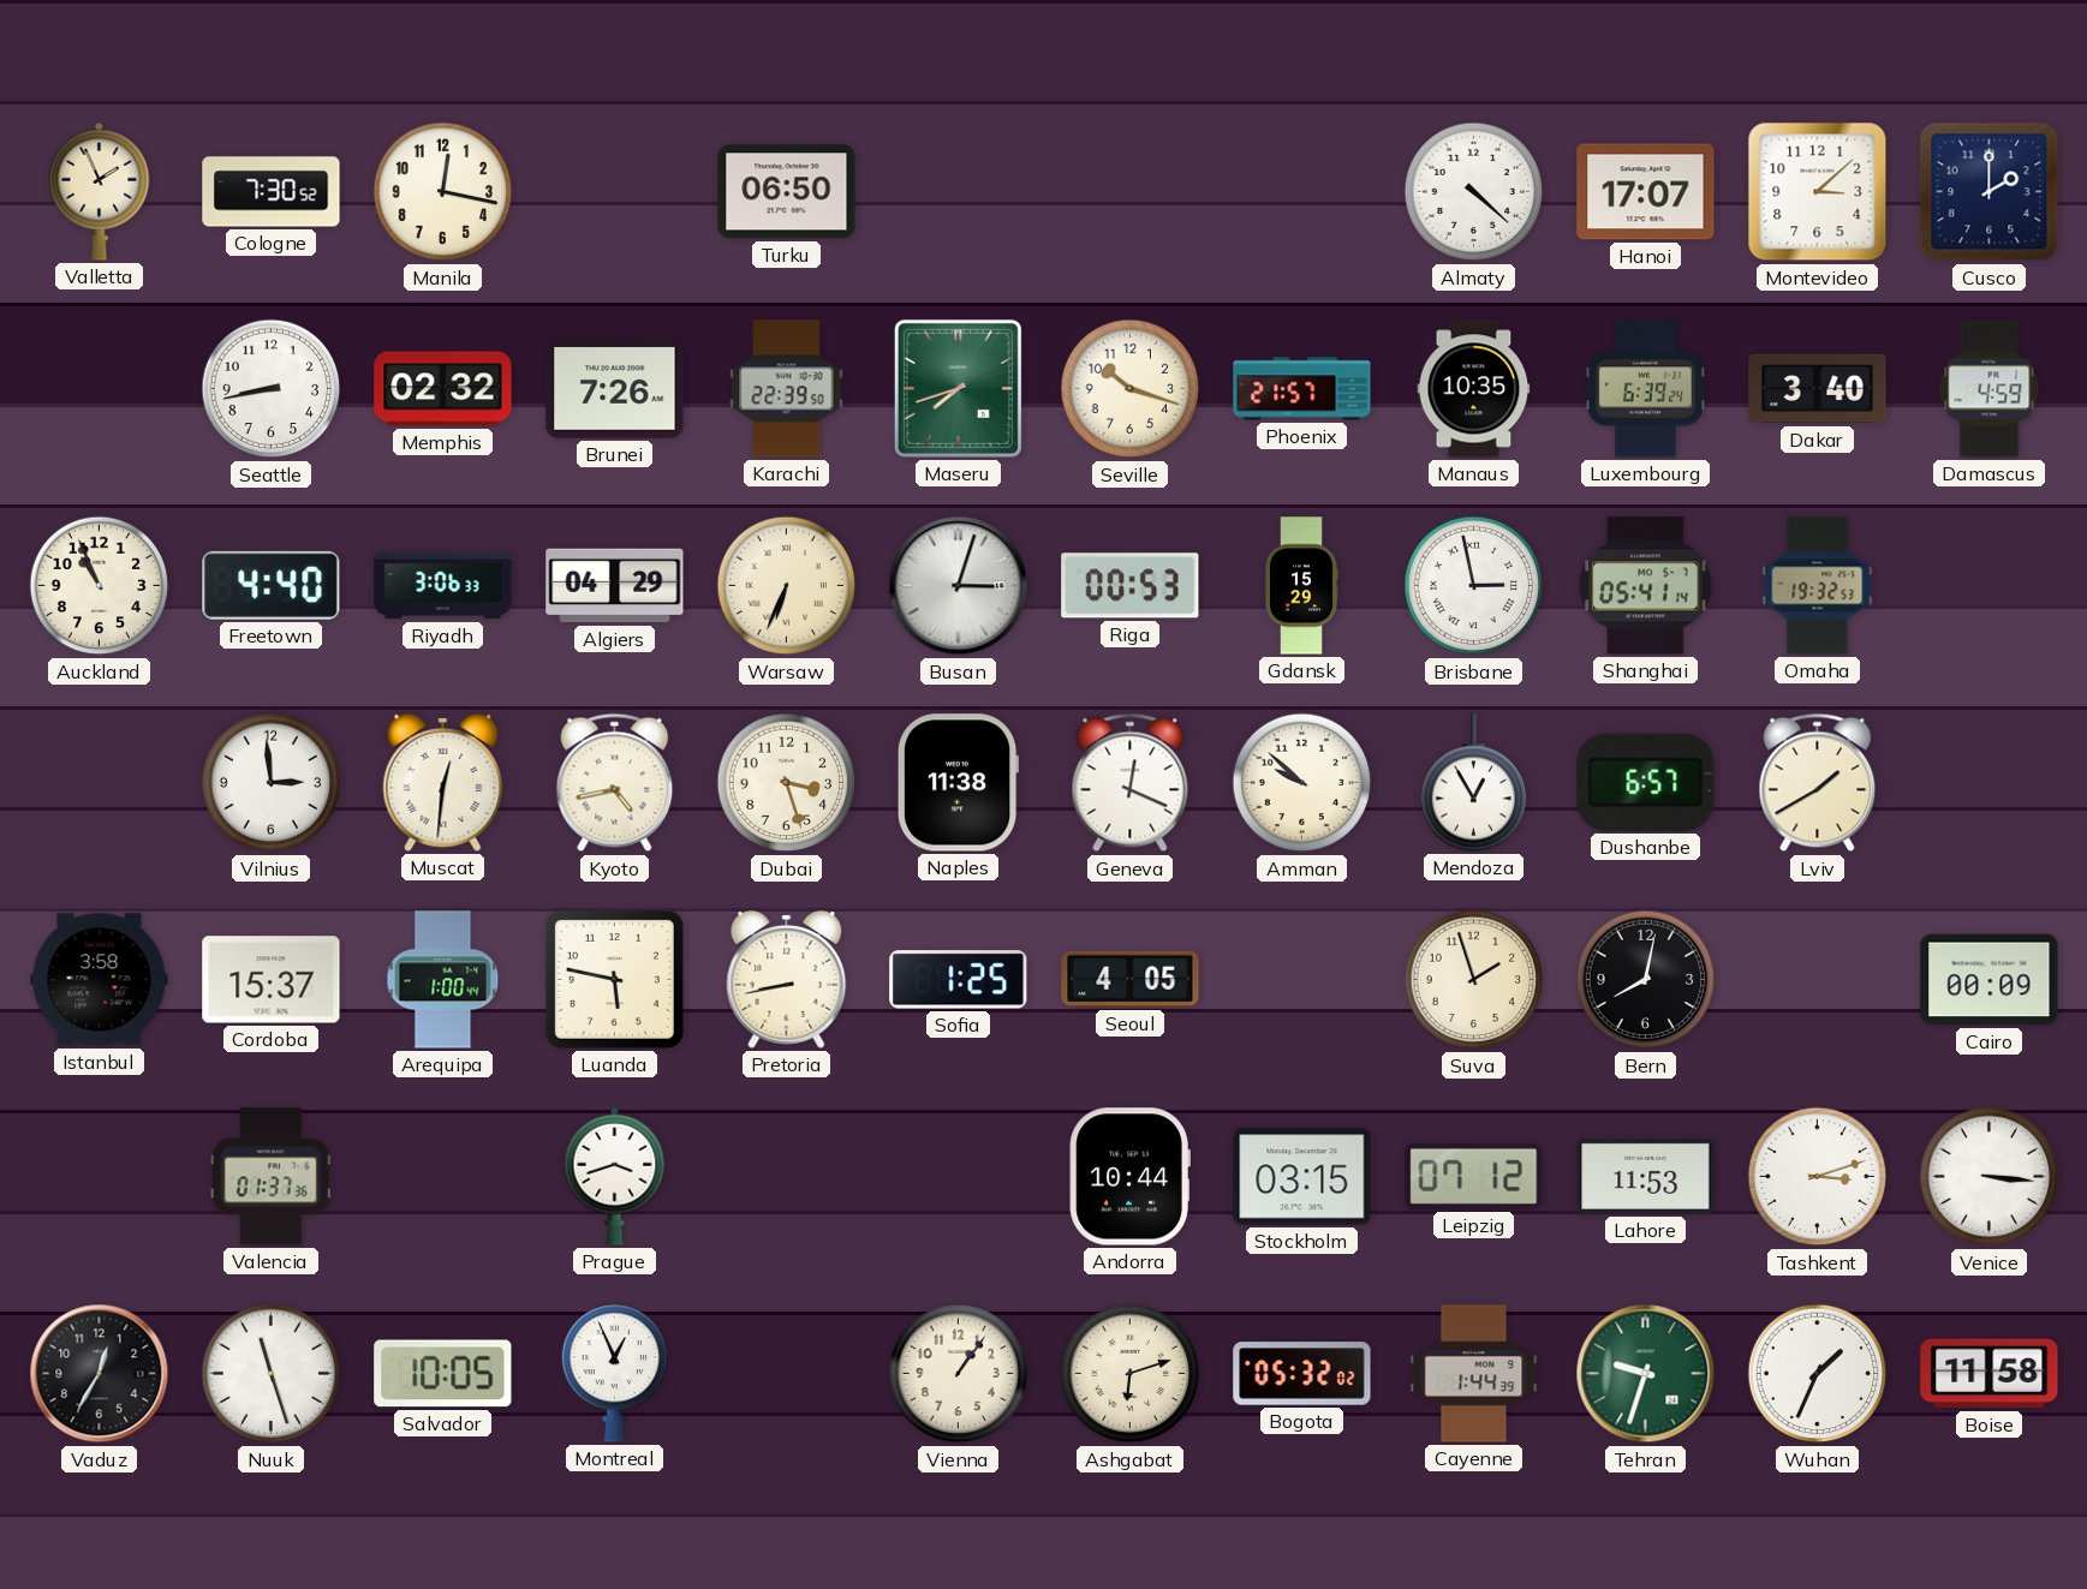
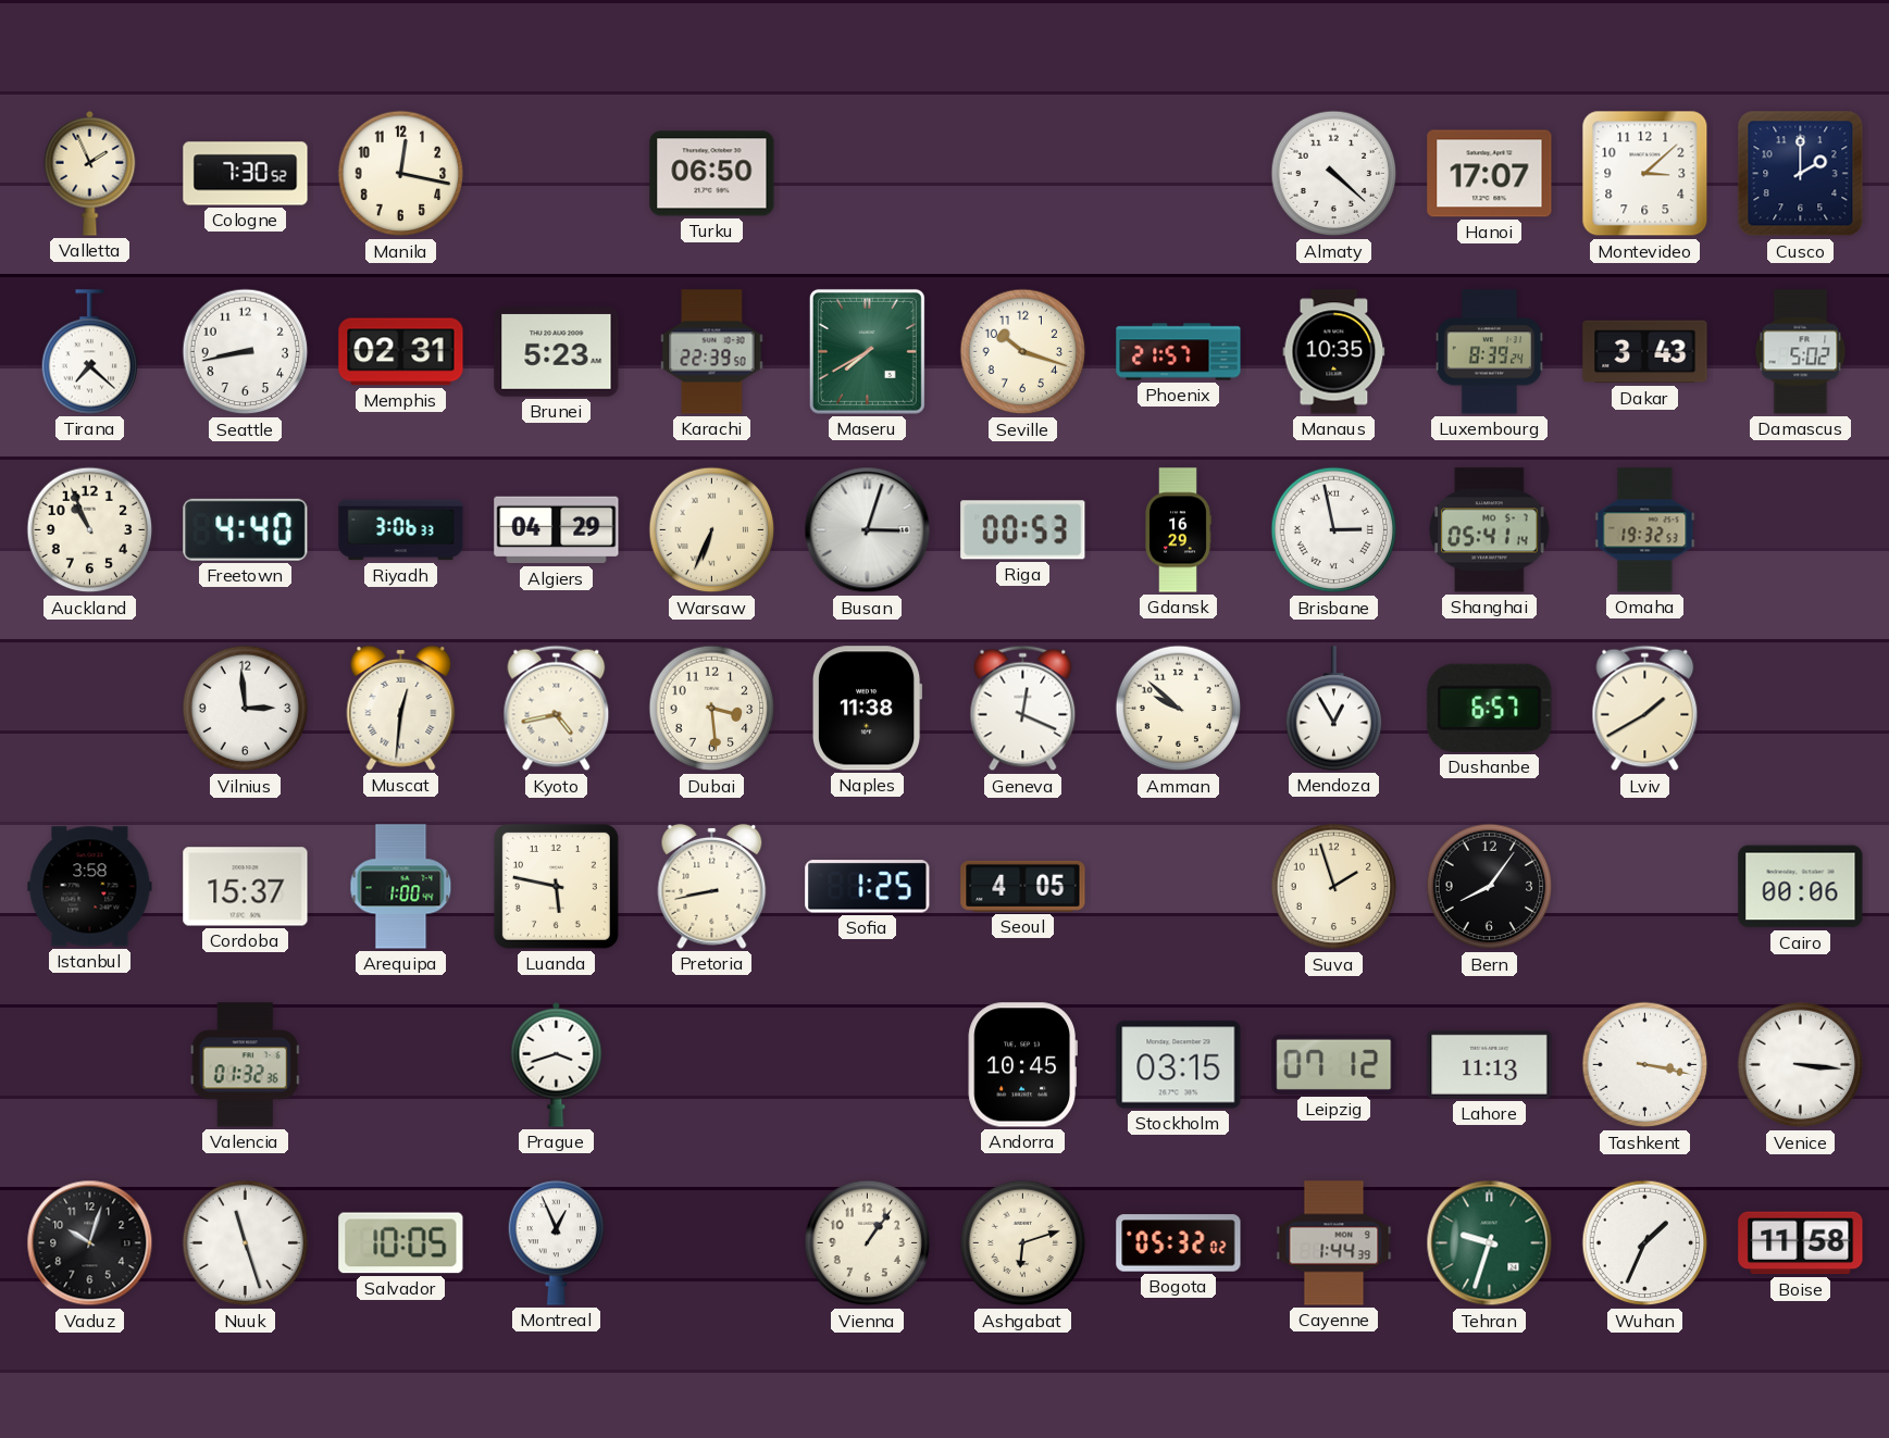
Tirana: none -> 7:22 (90, 352)
Memphis: 02:32 -> 02:31 (401, 352)
Brunei: 7:26 -> 5:23 (557, 352)
Maseru: 7:42 -> 7:40 (867, 351)
Luxembourg: 6:39 -> 8:39 (1490, 352)
Dakar: 3:40 -> 3:43 (1645, 352)
Damascus: 4:59 -> 5:02 (1801, 352)
Gdansk: 15:29 -> 16:29 (1178, 530)
Dubai: 3:27 -> 3:29 (712, 709)
Bern: 8:02 -> 8:06 (1490, 887)
Cairo: 00:09 -> 00:06 (1801, 887)
Valencia: 01:37 -> 01:32 (245, 1065)
Andorra: 10:44 -> 10:45 (1022, 1065)
Lahore: 11:53 -> 11:13 (1490, 1064)
Tashkent: 3:12 -> 3:17 (1645, 1065)
Vaduz: 12:35 -> 10:03 (90, 1243)
